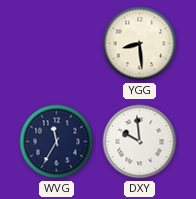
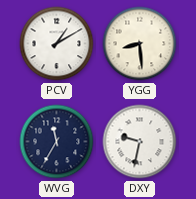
PCV: none -> 1:10 (57, 44)
DXY: 9:59 -> 9:32 (140, 142)
